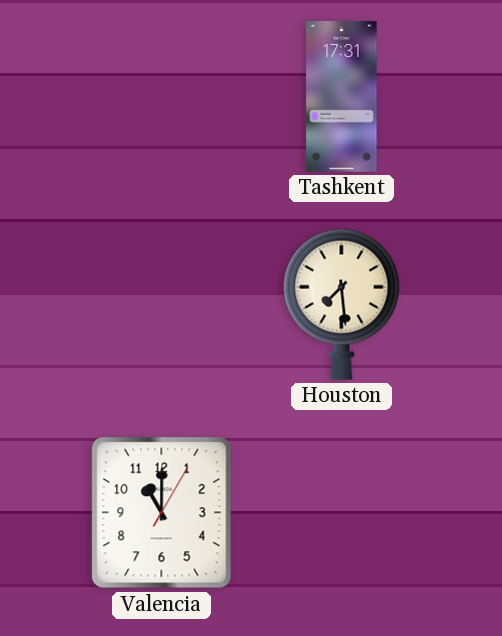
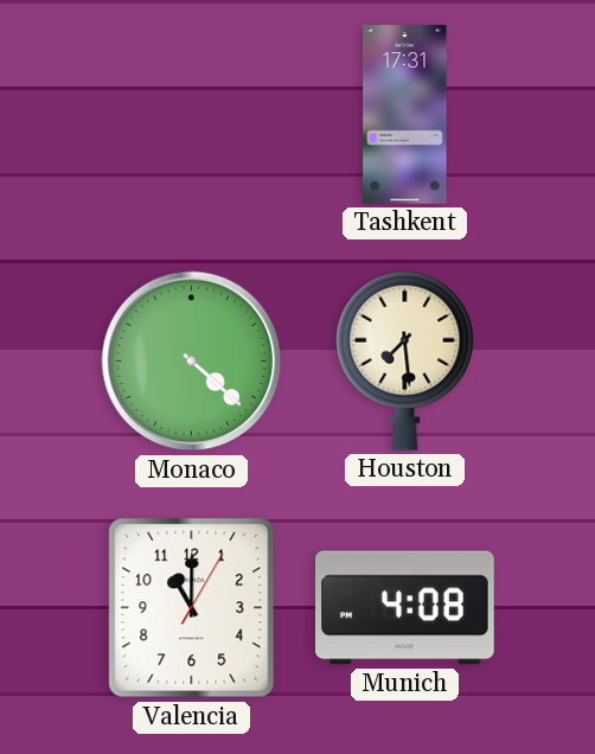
Monaco: none -> 4:22 (192, 362)
Munich: none -> 4:08 (405, 608)
